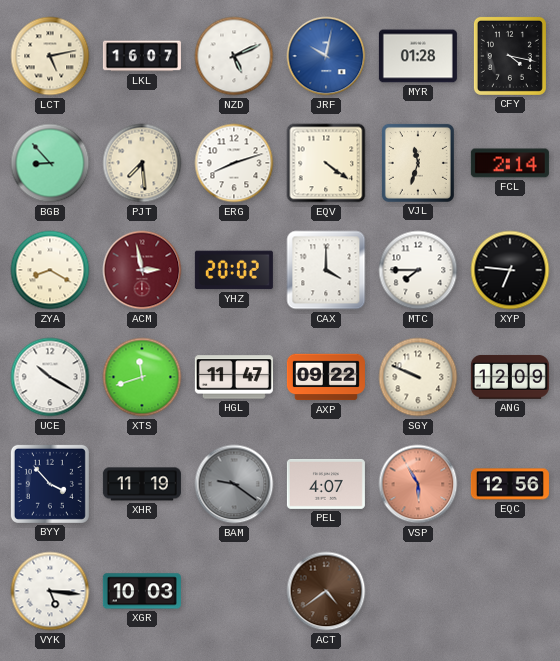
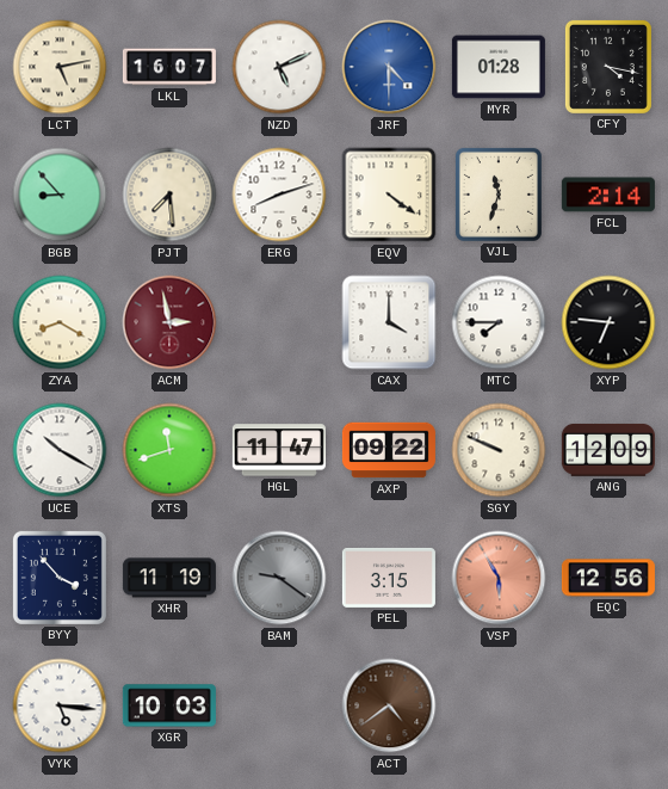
JRF: 10:02 -> 4:30 (389, 67)
YHZ: 20:02 -> none (234, 270)
PEL: 4:07 -> 3:15 (389, 578)
